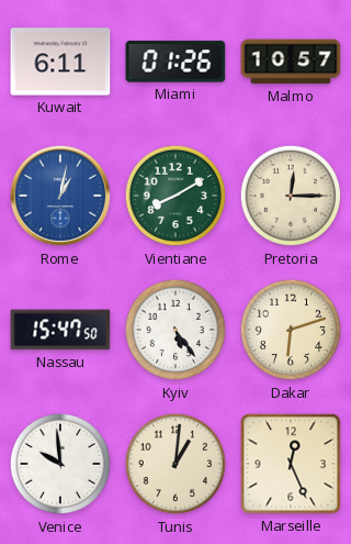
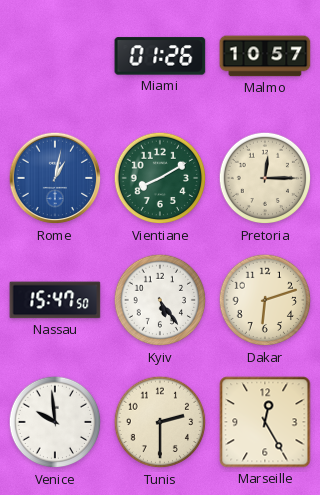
Kuwait: 6:11 -> none (60, 62)
Tunis: 1:01 -> 2:30 (160, 422)
Marseille: 12:26 -> 12:25 (265, 422)
